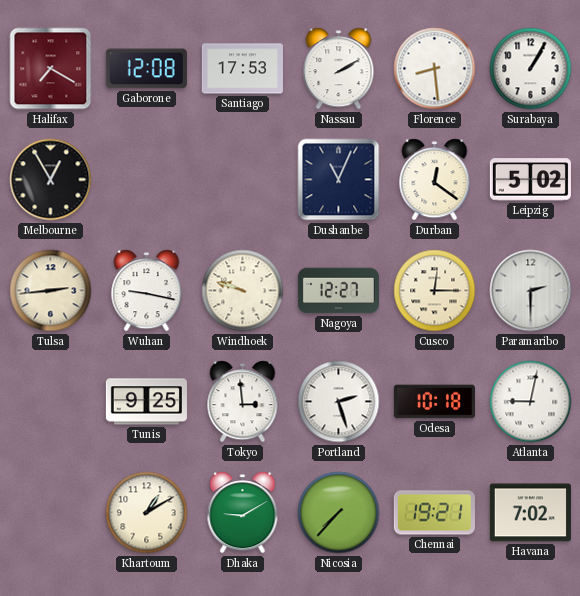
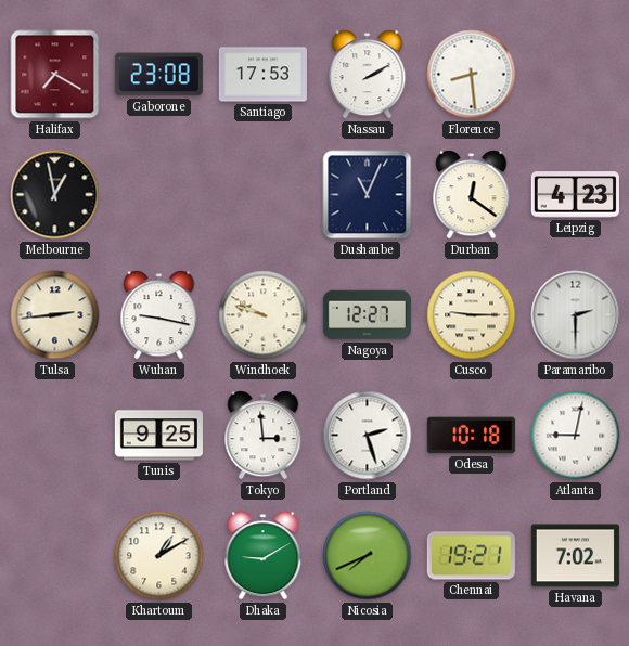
Gaborone: 12:08 -> 23:08 (158, 75)
Surabaya: 1:05 -> none (531, 69)
Melbourne: 12:55 -> 12:58 (55, 195)
Leipzig: 5:02 -> 4:23 (575, 195)
Cusco: 12:15 -> 9:15 (472, 315)
Nicosia: 7:37 -> 7:41 (368, 556)
